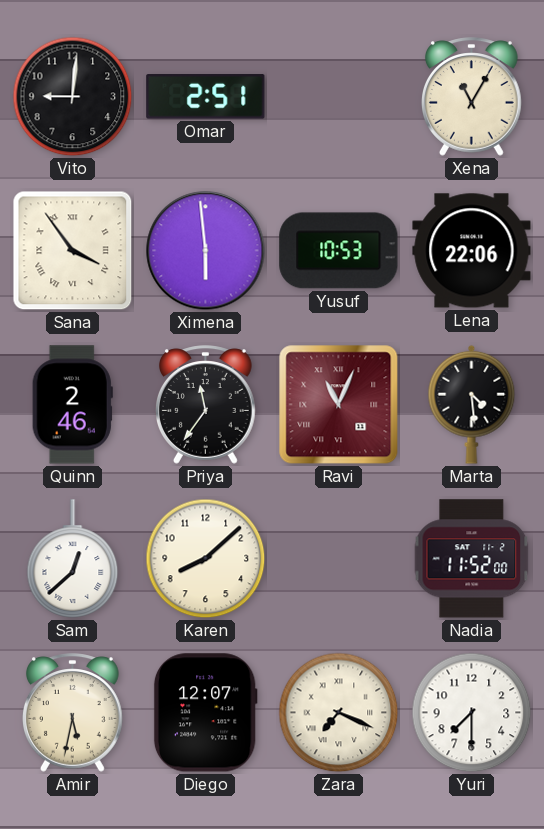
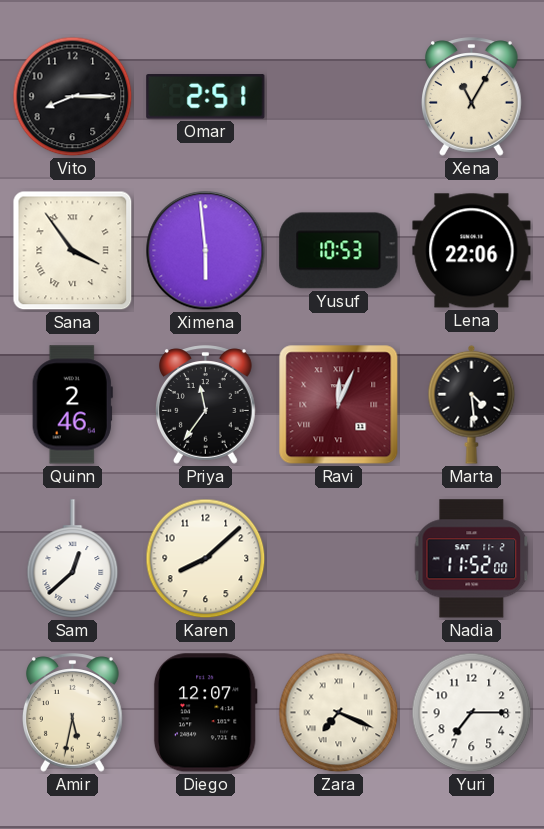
Vito: 9:01 -> 8:15 (73, 97)
Ravi: 11:04 -> 12:04 (339, 405)
Yuri: 7:30 -> 7:15 (472, 713)
